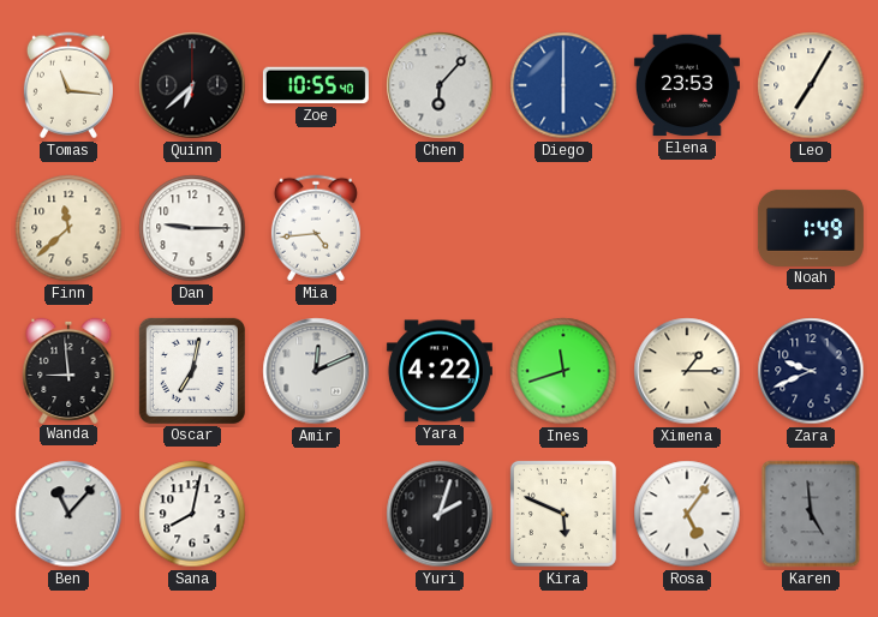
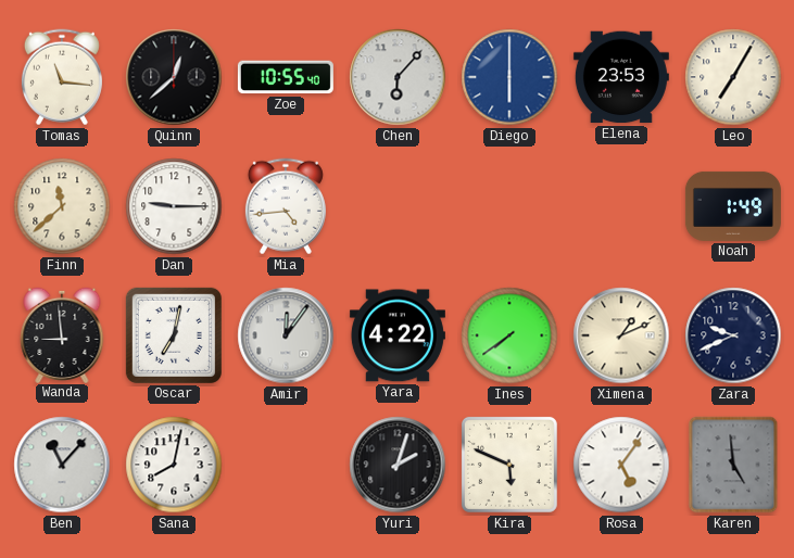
Quinn: 6:38 -> 12:38 (174, 77)
Amir: 12:11 -> 12:06 (286, 335)
Ines: 11:42 -> 7:39 (509, 335)
Ximena: 1:15 -> 1:11 (621, 335)
